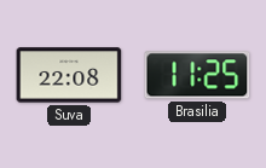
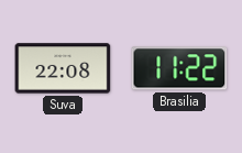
Brasilia: 11:25 -> 11:22 (179, 68)
